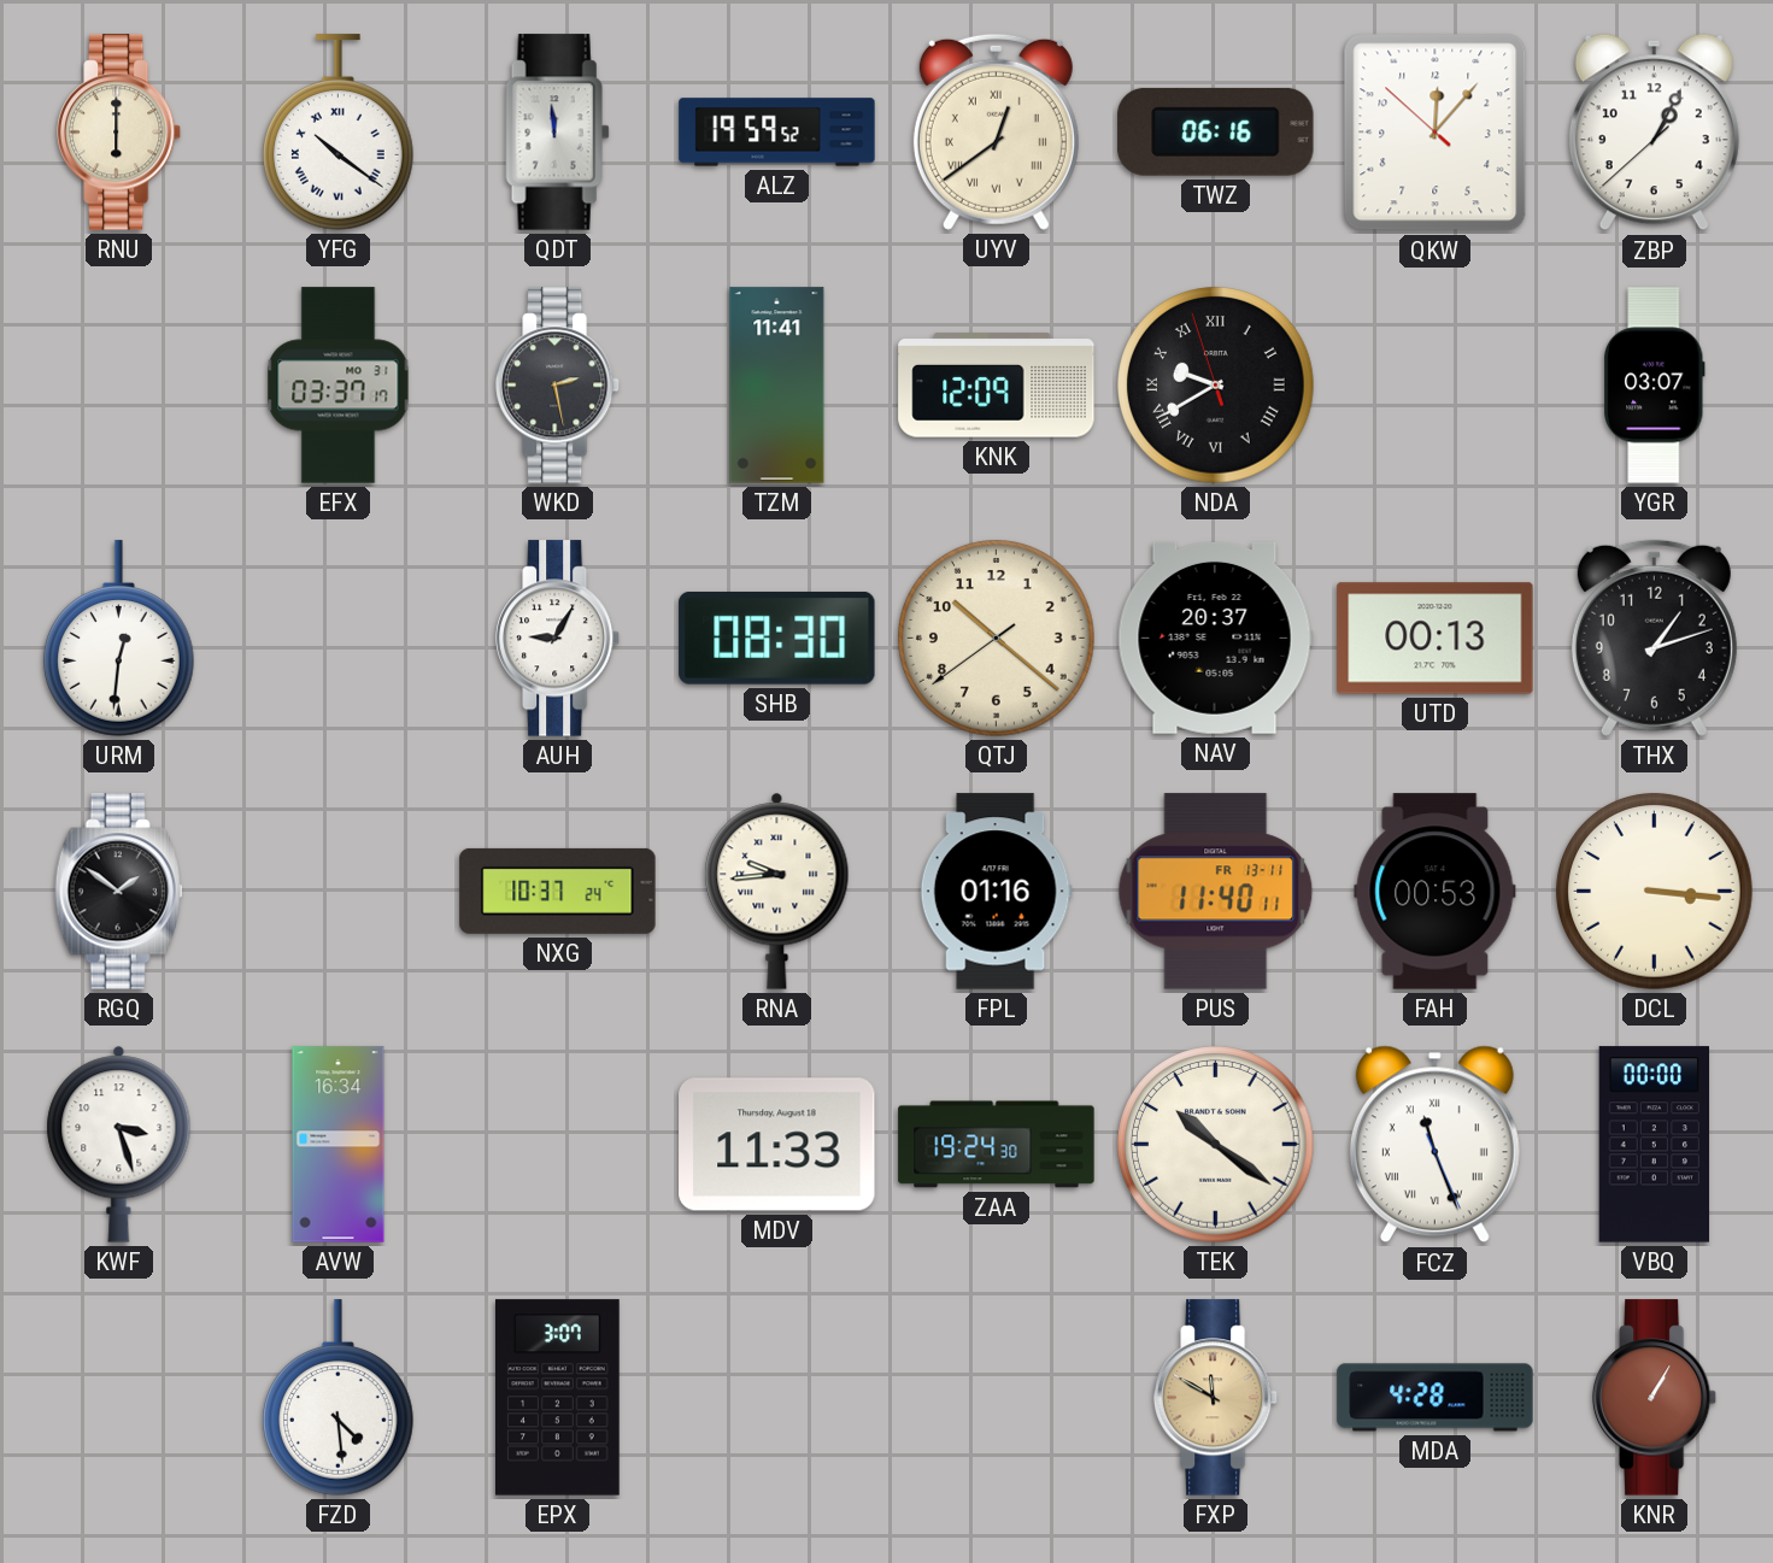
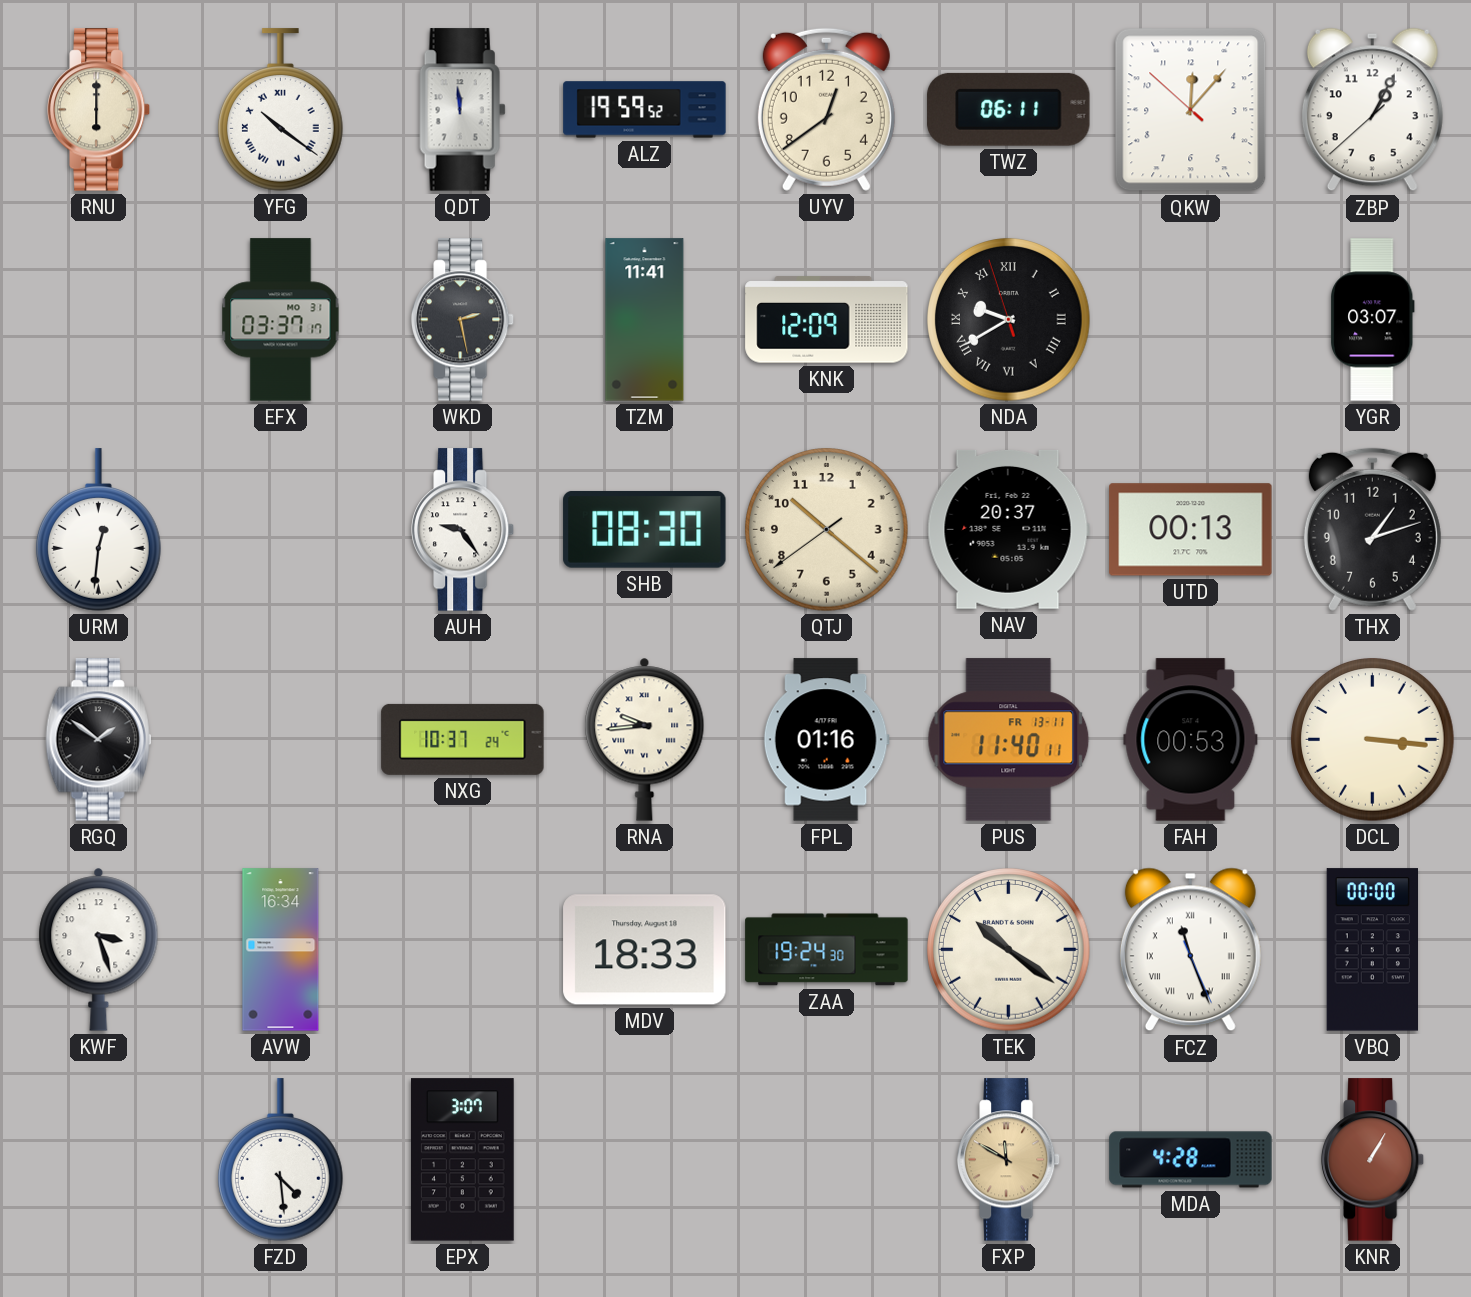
UYV numerals: Roman -> Arabic (826, 109)
TWZ: 06:16 -> 06:11 (1009, 109)
AUH: 9:05 -> 9:24 (463, 530)
MDV: 11:33 -> 18:33 (645, 950)
